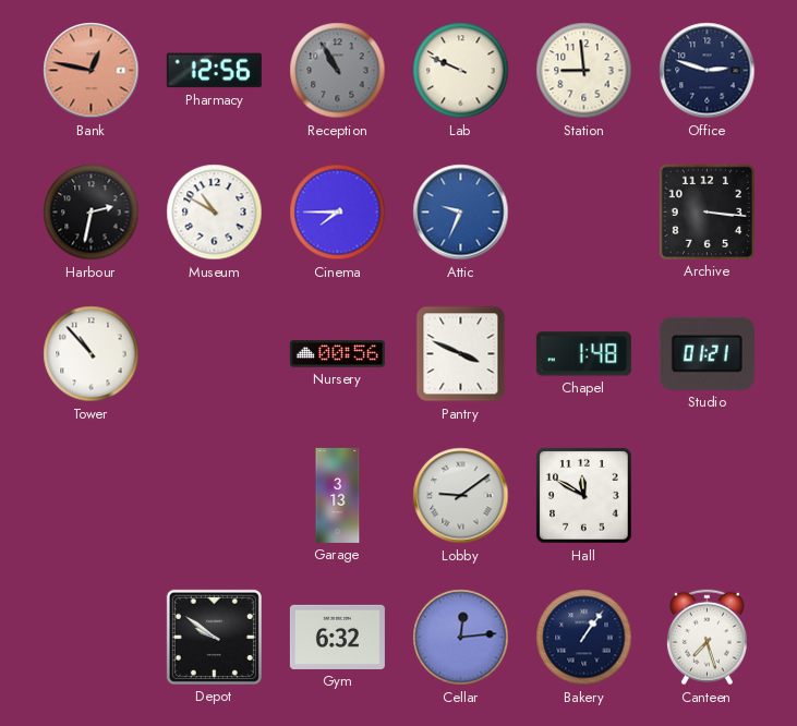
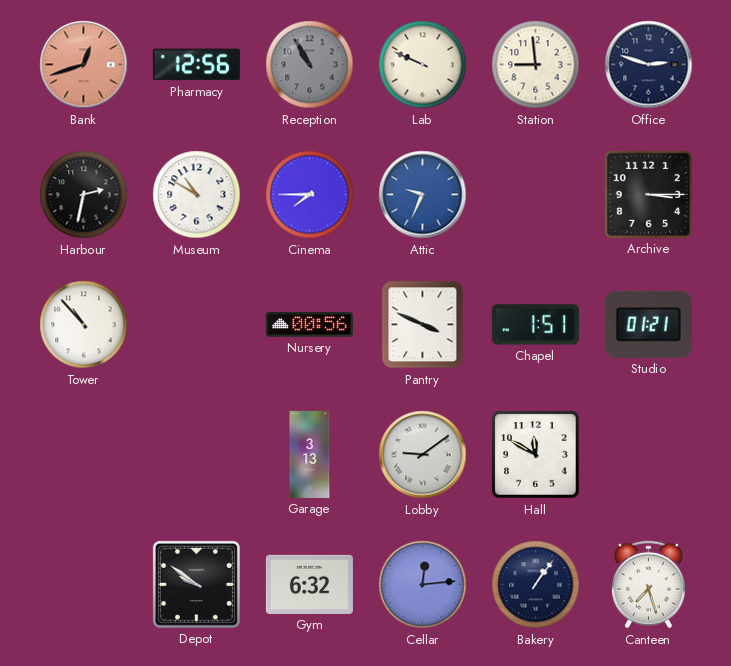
Bank: 12:47 -> 12:42 (84, 65)
Archive: 3:16 -> 3:15 (648, 194)
Chapel: 1:48 -> 1:51 (535, 325)
